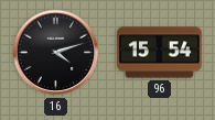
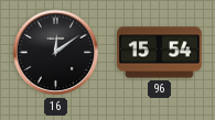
16: 4:12 -> 12:09 (56, 53)
